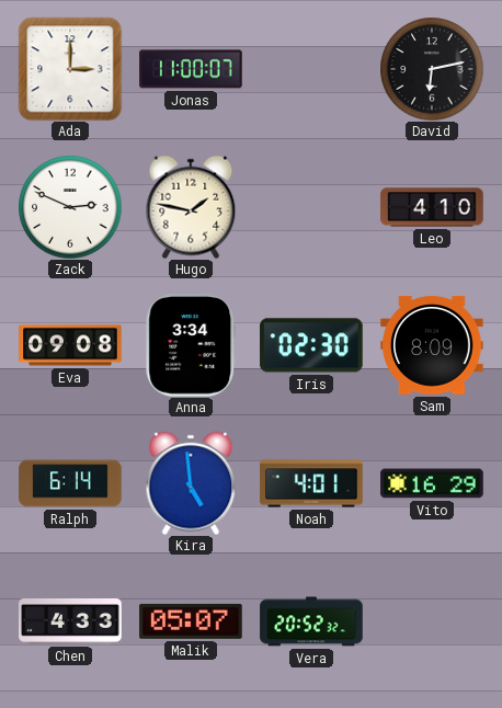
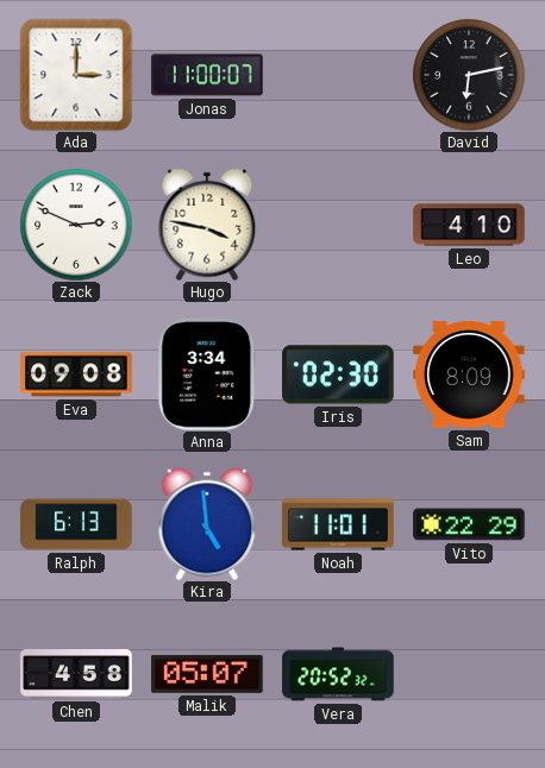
Hugo: 1:47 -> 3:47 (207, 225)
Ralph: 6:14 -> 6:13 (76, 524)
Noah: 4:01 -> 11:01 (338, 524)
Vito: 16:29 -> 22:29 (469, 524)
Chen: 4:33 -> 4:58 (76, 675)
